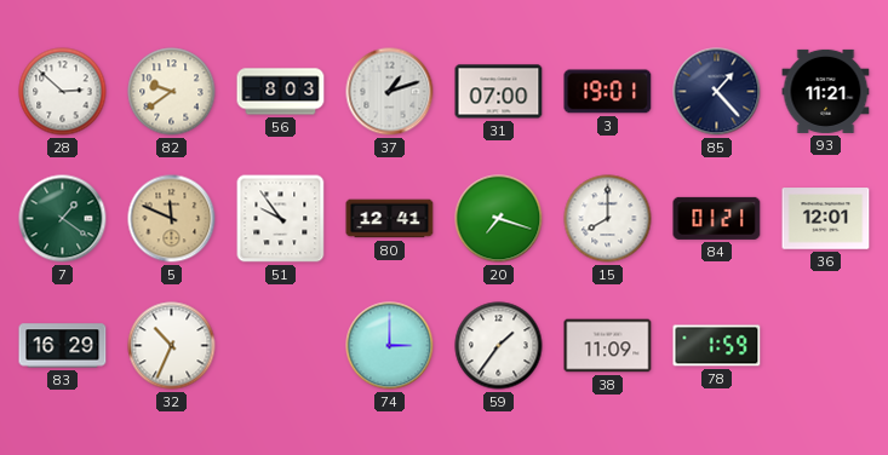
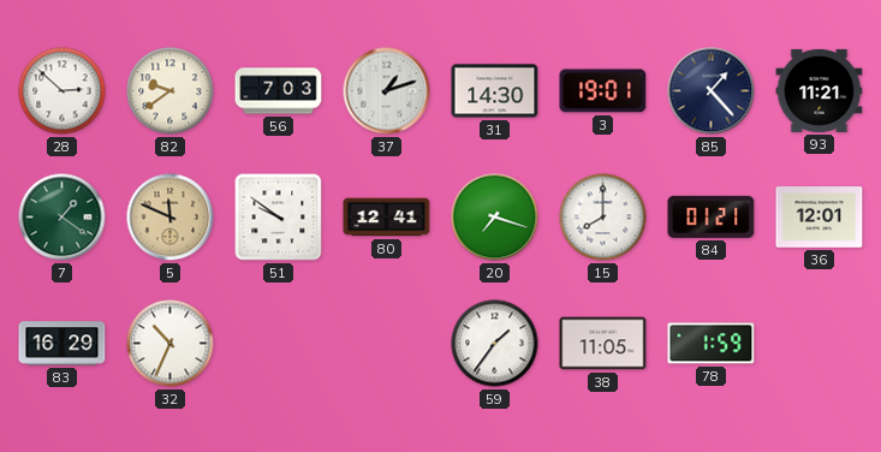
56: 8:03 -> 7:03 (279, 91)
31: 07:00 -> 14:30 (495, 91)
51: 9:54 -> 9:51 (279, 218)
74: 3:00 -> none (390, 346)
38: 11:09 -> 11:05 (603, 344)
